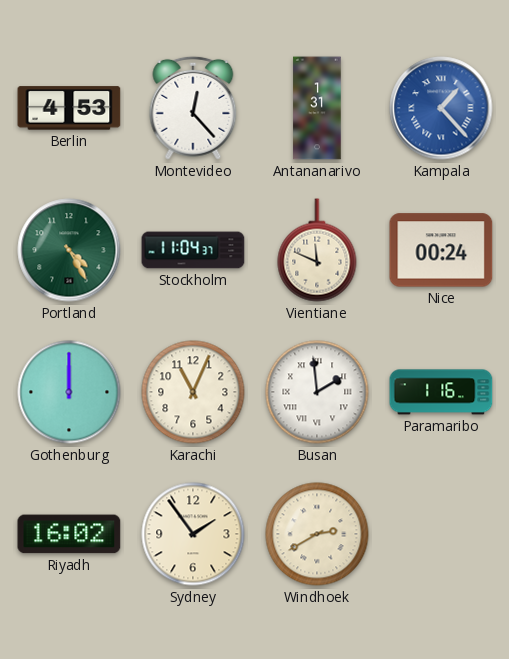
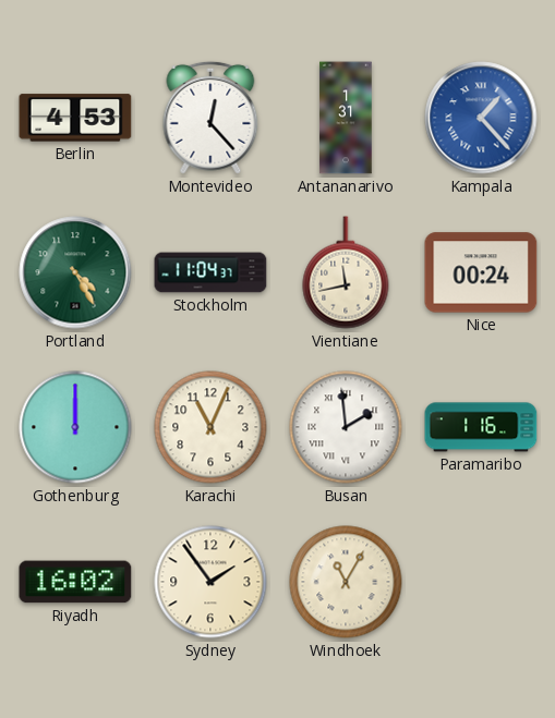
Vientiane: 11:49 -> 11:43 (346, 272)
Windhoek: 2:40 -> 11:05 (346, 582)
